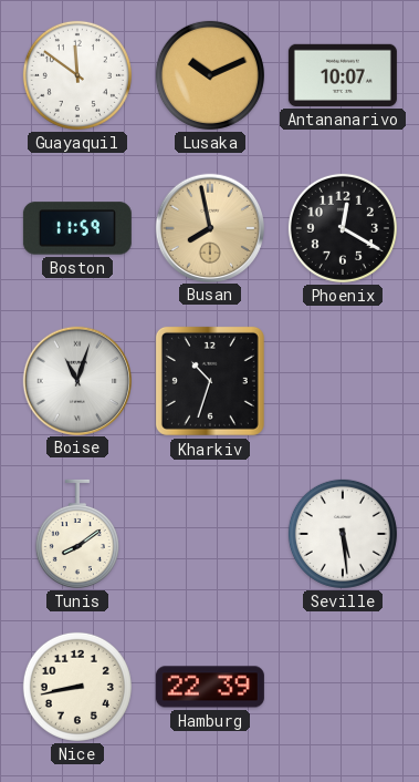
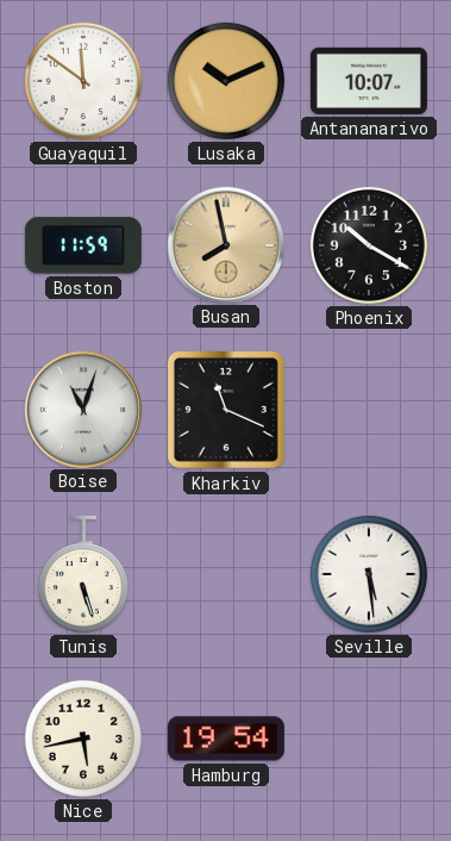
Phoenix: 12:20 -> 10:20 (369, 245)
Kharkiv: 10:33 -> 11:19 (226, 410)
Tunis: 8:09 -> 5:27 (83, 574)
Nice: 8:43 -> 5:43 (83, 739)
Hamburg: 22:39 -> 19:54 (226, 739)
